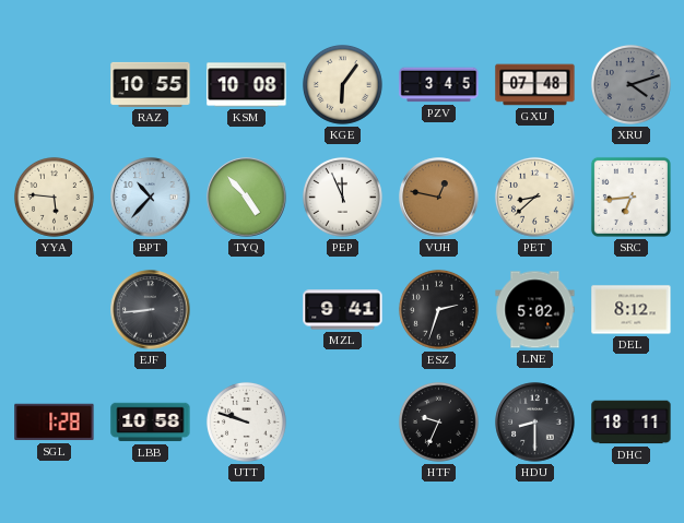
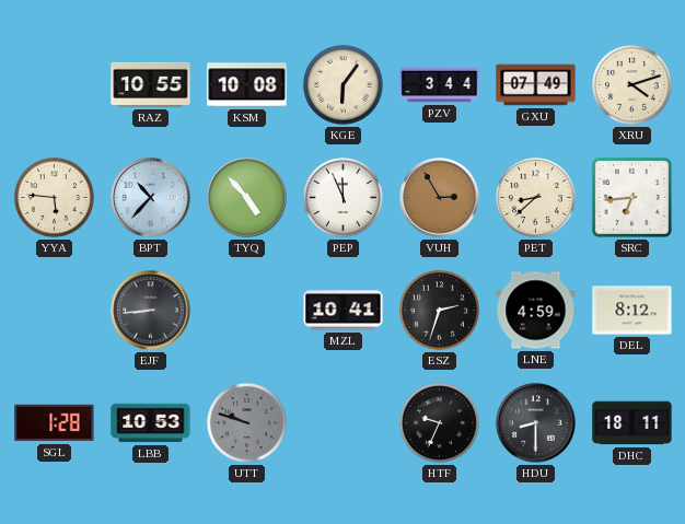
PZV: 3:45 -> 3:44 (440, 85)
GXU: 07:48 -> 07:49 (536, 85)
XRU dial: grey -> cream (631, 84)
VUH: 12:47 -> 2:55 (440, 198)
MZL: 9:41 -> 10:41 (344, 311)
LNE: 5:02 -> 4:59 (536, 311)
LBB: 10:58 -> 10:53 (151, 423)
UTT dial: white -> grey (246, 422)
